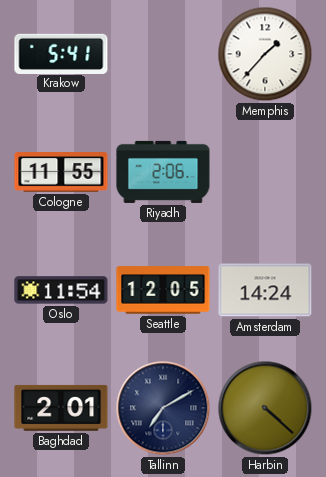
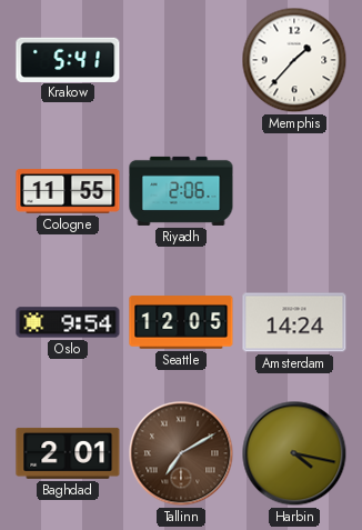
Oslo: 11:54 -> 9:54 (68, 322)
Tallinn dial: navy -> brown (181, 453)
Harbin: 4:22 -> 4:17 (294, 453)
